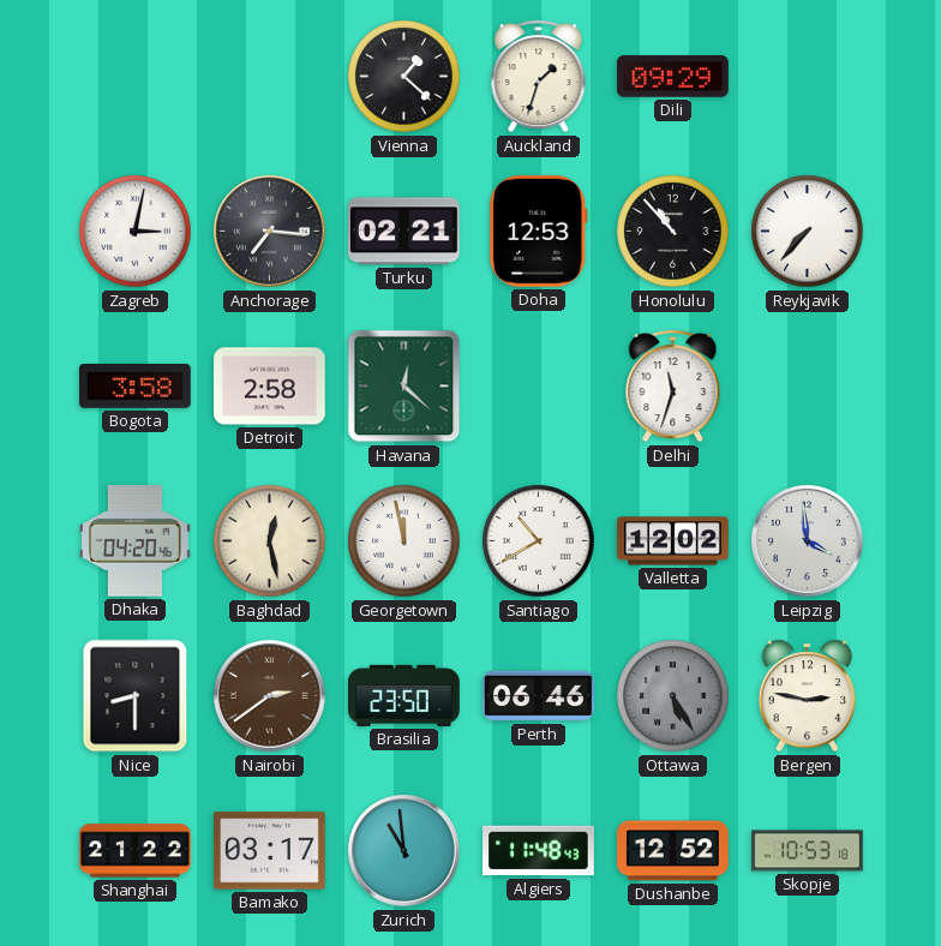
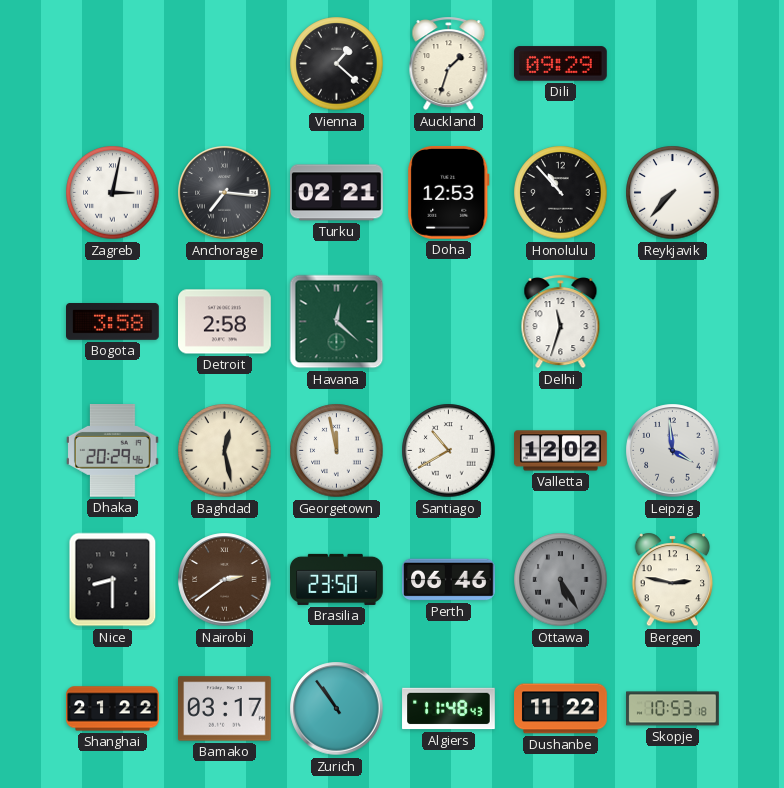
Dhaka: 04:20 -> 20:29 (113, 451)
Zurich: 10:59 -> 10:54 (337, 709)
Dushanbe: 12:52 -> 11:22 (561, 709)
